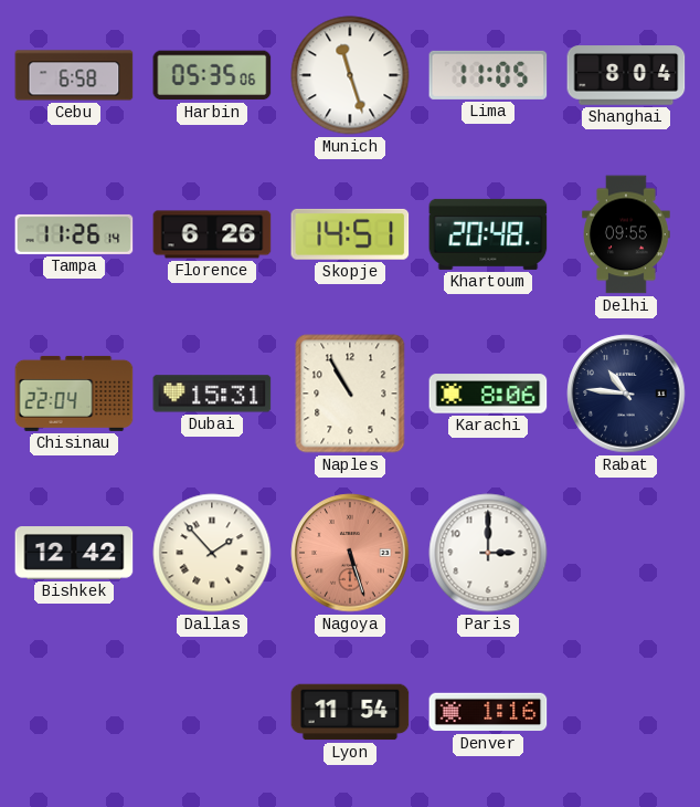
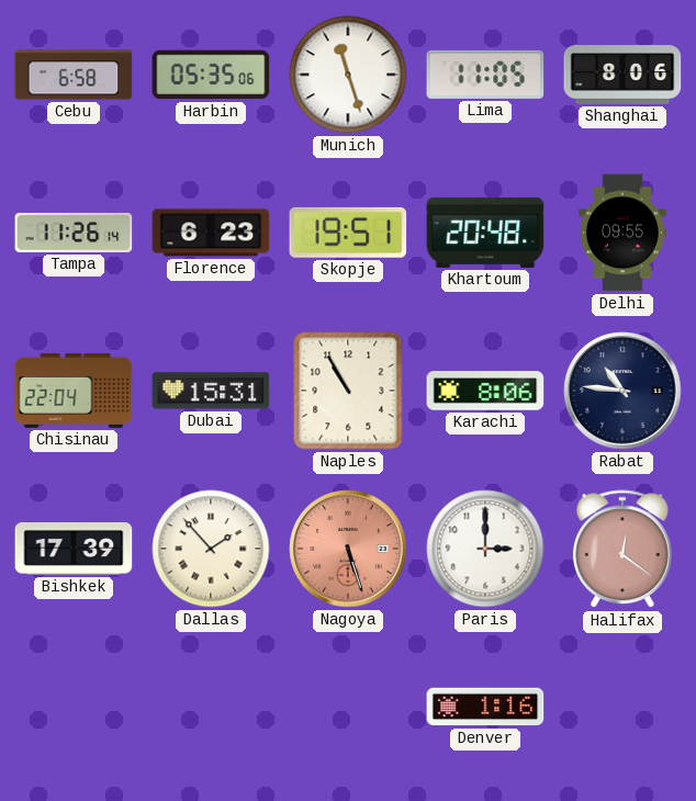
Shanghai: 8:04 -> 8:06 (622, 75)
Florence: 6:26 -> 6:23 (211, 233)
Skopje: 14:51 -> 19:51 (348, 233)
Bishkek: 12:42 -> 17:39 (74, 550)
Halifax: none -> 12:21 (622, 550)
Lyon: 11:54 -> none (350, 712)
